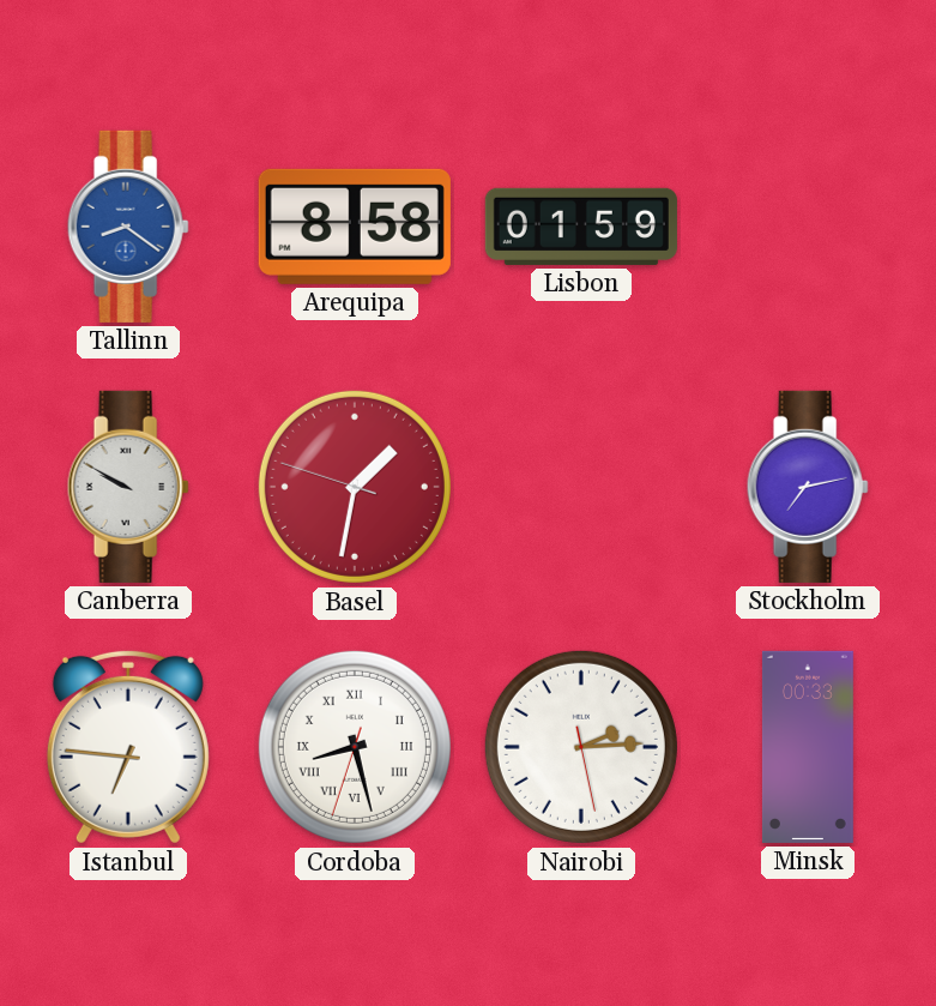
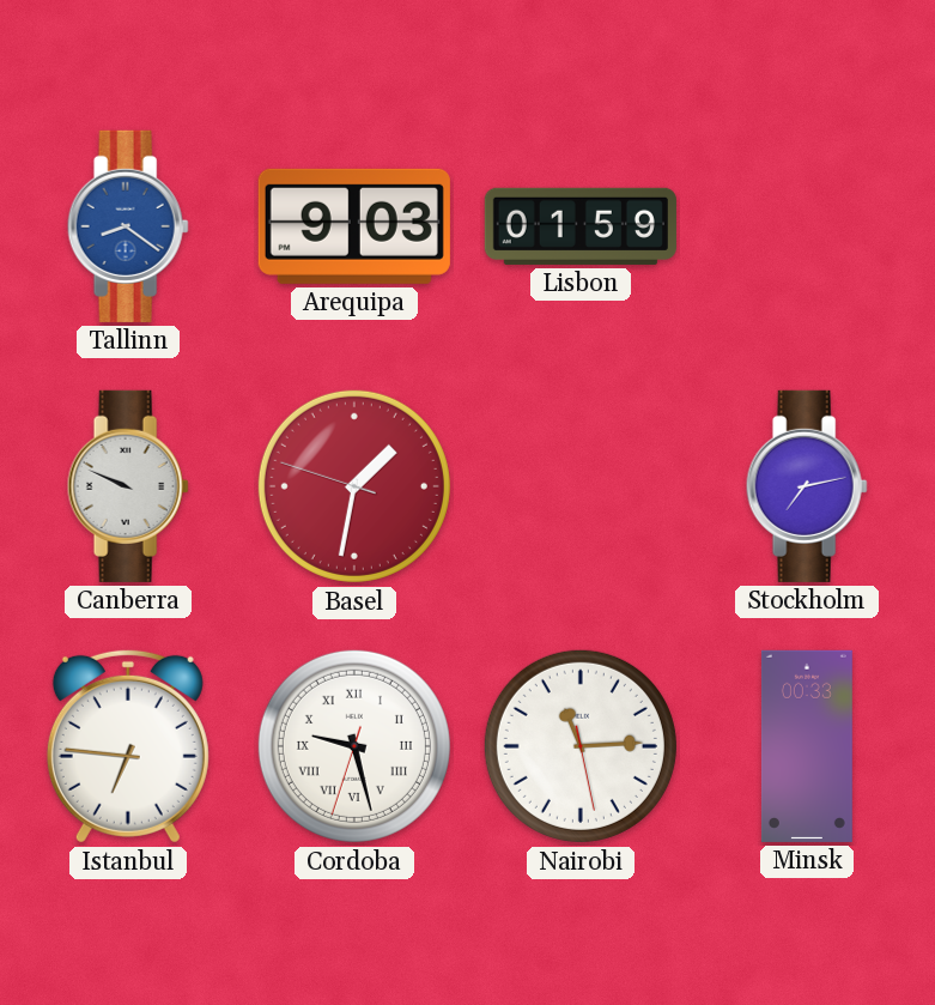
Arequipa: 8:58 -> 9:03 (354, 226)
Canberra: 9:50 -> 9:49 (128, 486)
Cordoba: 8:27 -> 9:27 (354, 746)
Nairobi: 2:14 -> 11:14 (581, 746)
